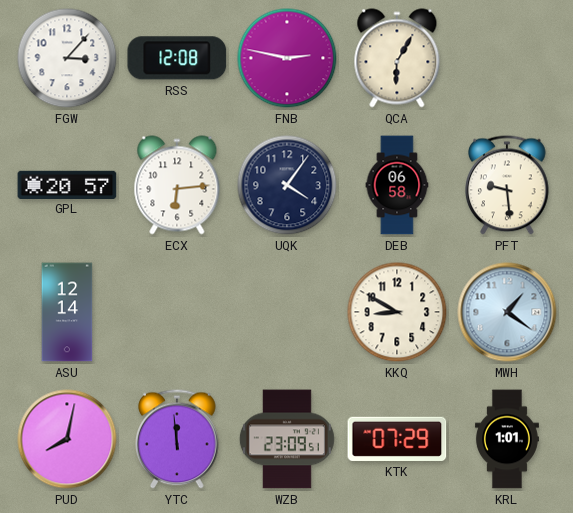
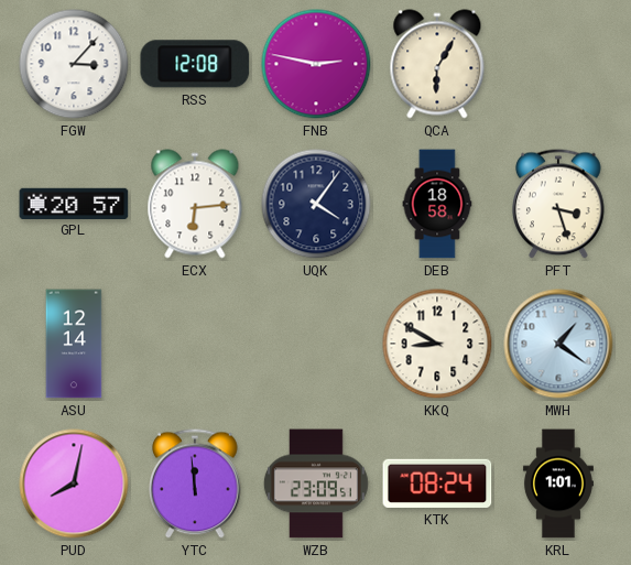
DEB: 06:58 -> 18:58 (437, 204)
PFT: 9:29 -> 3:27 (558, 204)
KTK: 07:29 -> 08:24 (437, 483)
